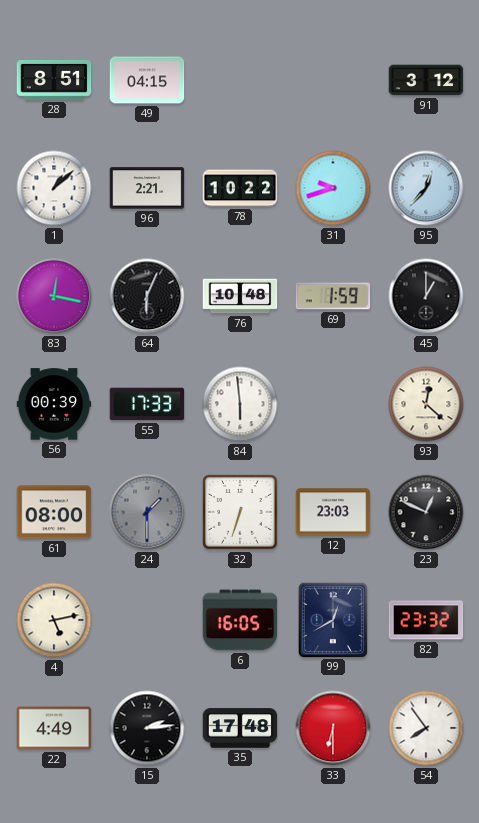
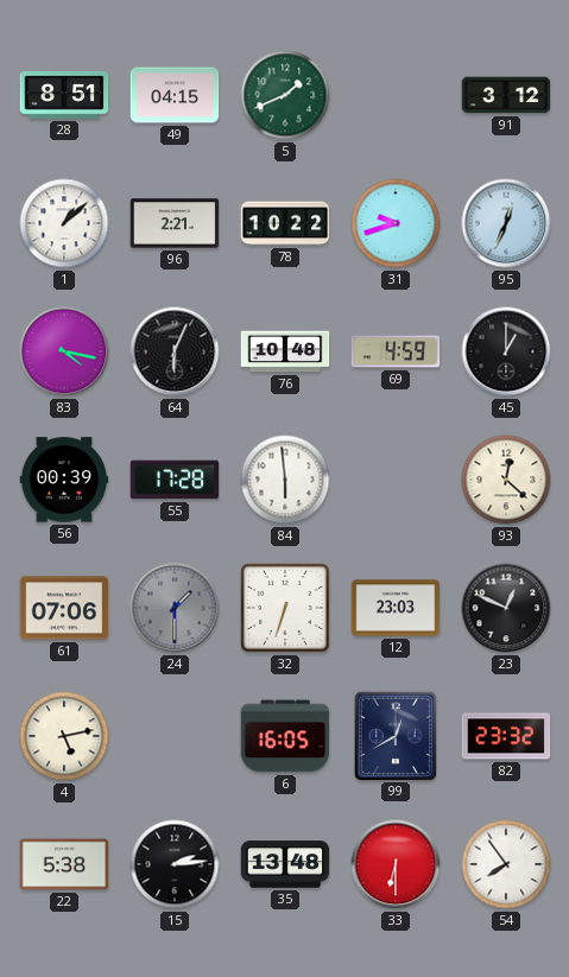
5: none -> 1:41 (285, 95)
95: 12:37 -> 12:34 (506, 223)
83: 12:17 -> 4:17 (64, 351)
69: 1:59 -> 4:59 (396, 351)
55: 17:33 -> 17:28 (175, 480)
61: 08:00 -> 07:06 (64, 608)
22: 4:49 -> 5:38 (64, 864)
35: 17:48 -> 13:48 (285, 864)
